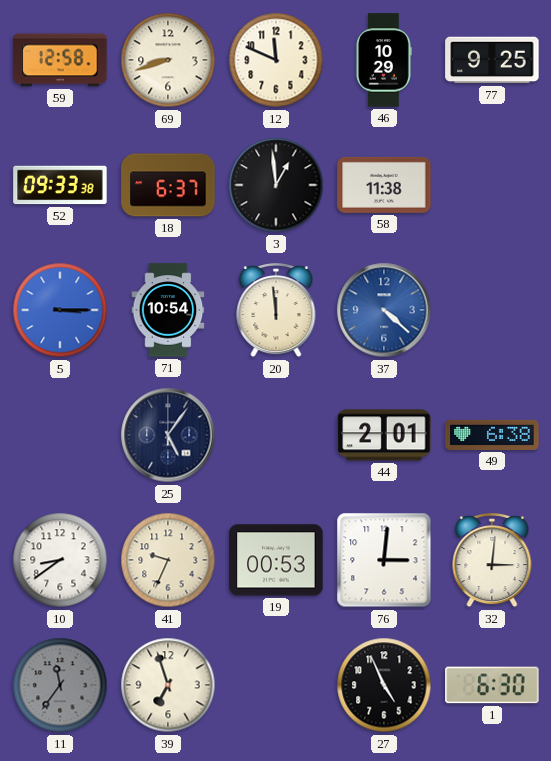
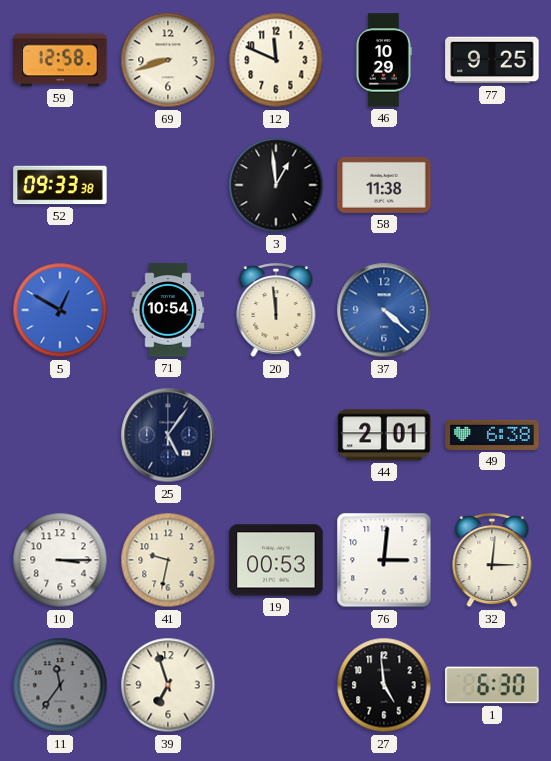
18: 6:37 -> none (168, 185)
5: 3:15 -> 12:50 (60, 310)
10: 8:39 -> 3:15 (60, 560)
41: 9:34 -> 9:32 (168, 560)
27: 4:56 -> 4:59 (384, 685)
